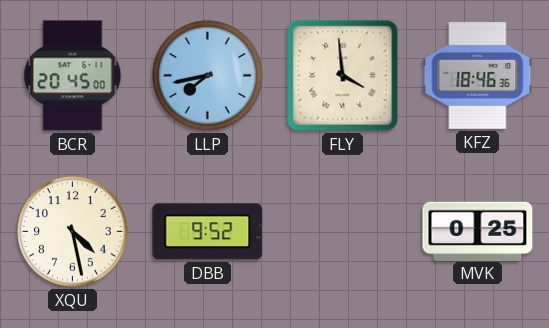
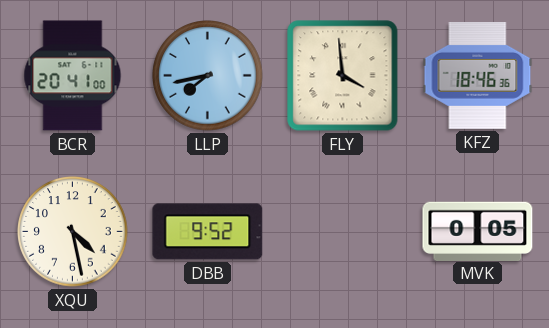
BCR: 20:45 -> 20:41 (73, 76)
MVK: 0:25 -> 0:05 (478, 231)
